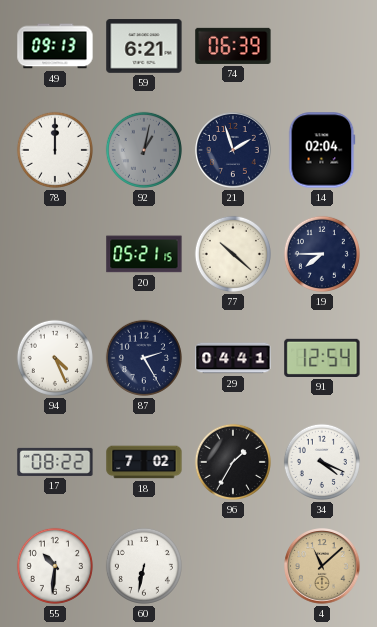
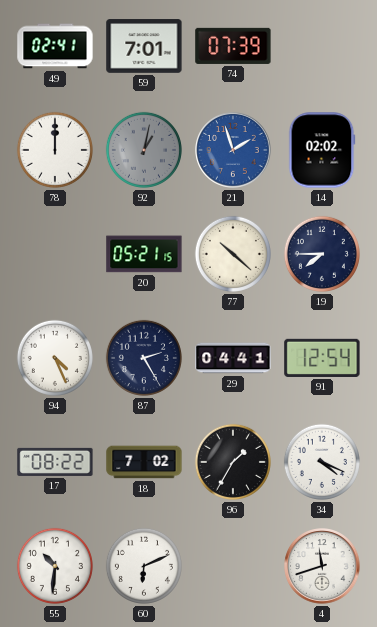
49: 09:13 -> 02:41 (55, 46)
59: 6:21 -> 7:01 (144, 46)
74: 06:39 -> 07:39 (233, 46)
21 dial: navy -> blue (233, 150)
14: 02:04 -> 02:02 (322, 150)
60: 6:32 -> 6:11 (144, 566)
4: 11:08 -> 11:42 (322, 566)
4 dial: champagne -> white (322, 566)
